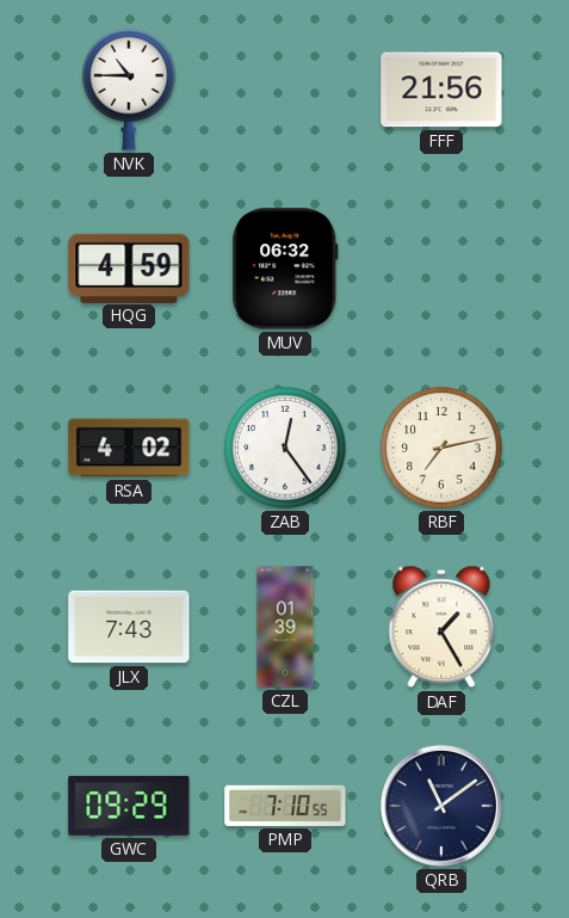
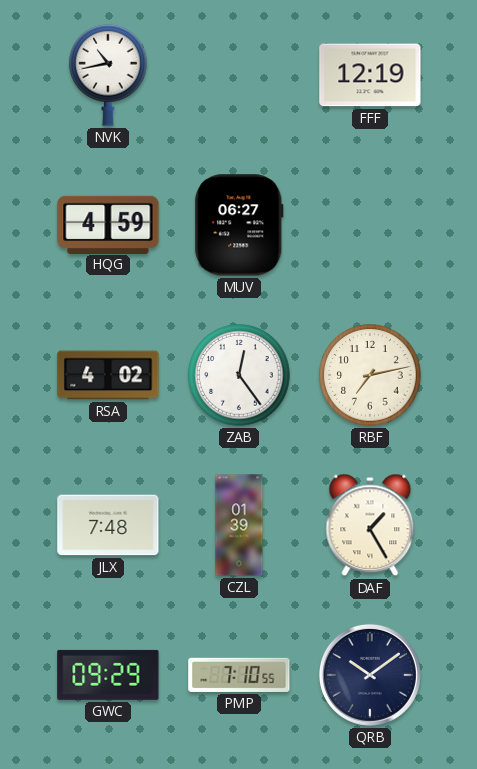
NVK: 10:45 -> 10:43 (108, 75)
FFF: 21:56 -> 12:19 (370, 75)
MUV: 06:32 -> 06:27 (239, 225)
JLX: 7:43 -> 7:48 (108, 525)
QRB: 11:09 -> 10:09 (370, 675)
